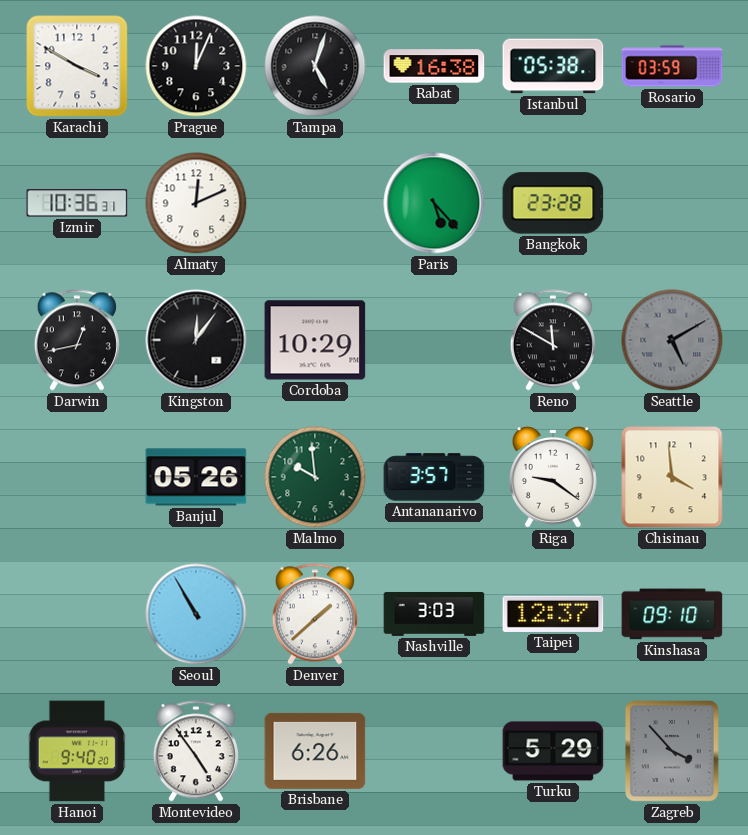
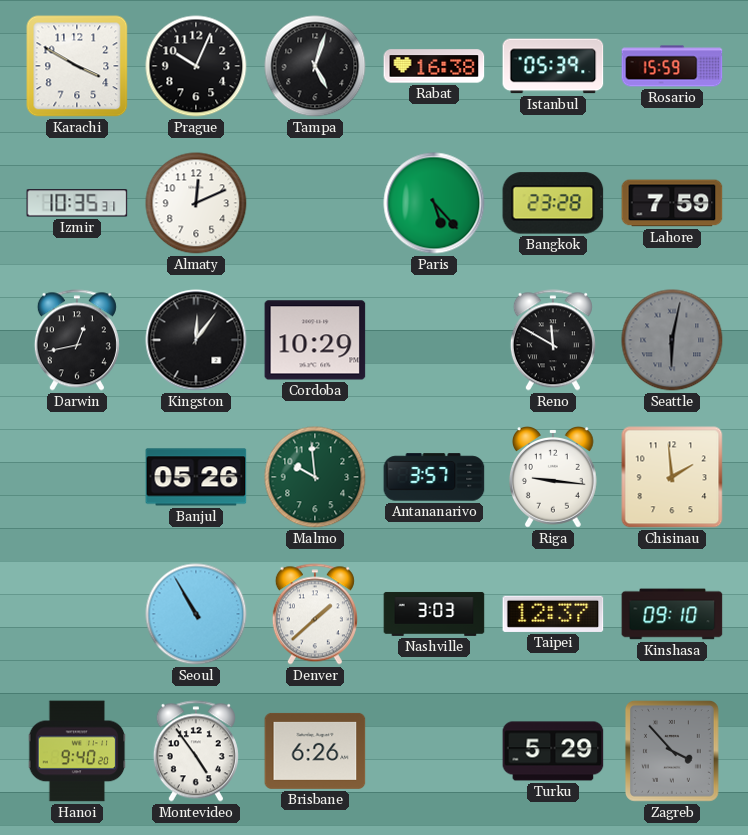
Prague: 12:04 -> 10:04 (196, 66)
Istanbul: 05:38 -> 05:39 (553, 66)
Rosario: 03:59 -> 15:59 (672, 66)
Izmir: 10:36 -> 10:35 (77, 203)
Lahore: none -> 7:59 (672, 203)
Seattle: 5:10 -> 6:02 (672, 340)
Riga: 9:21 -> 9:16 (553, 478)
Chisinau: 3:59 -> 1:59 (672, 477)
